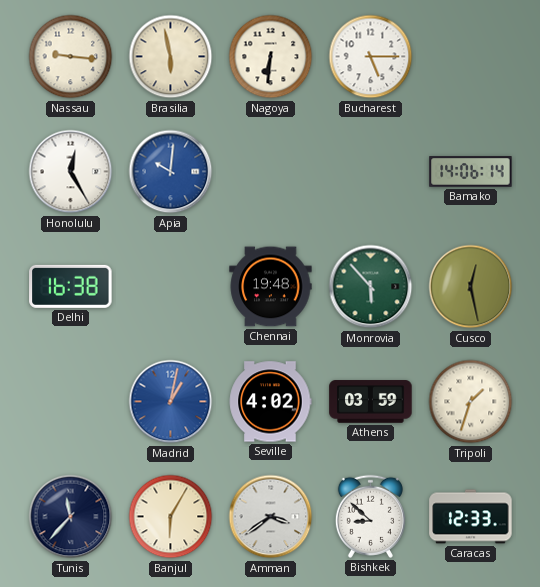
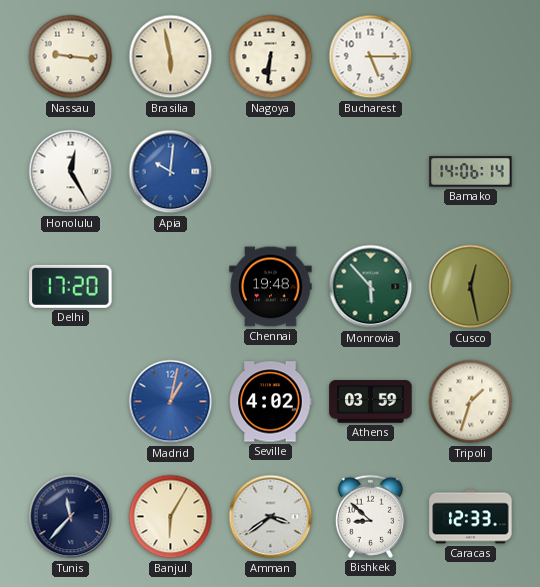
Delhi: 16:38 -> 17:20 (71, 286)
